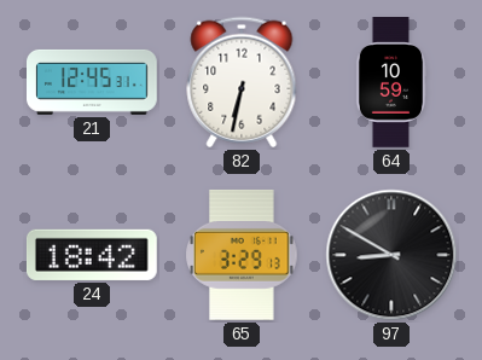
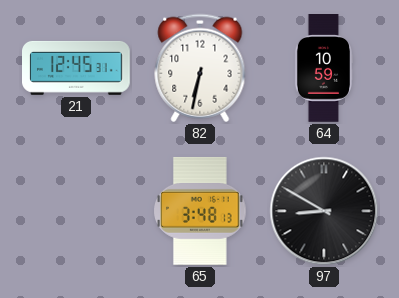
24: 18:42 -> none (92, 255)
65: 3:29 -> 3:48 (200, 211)
